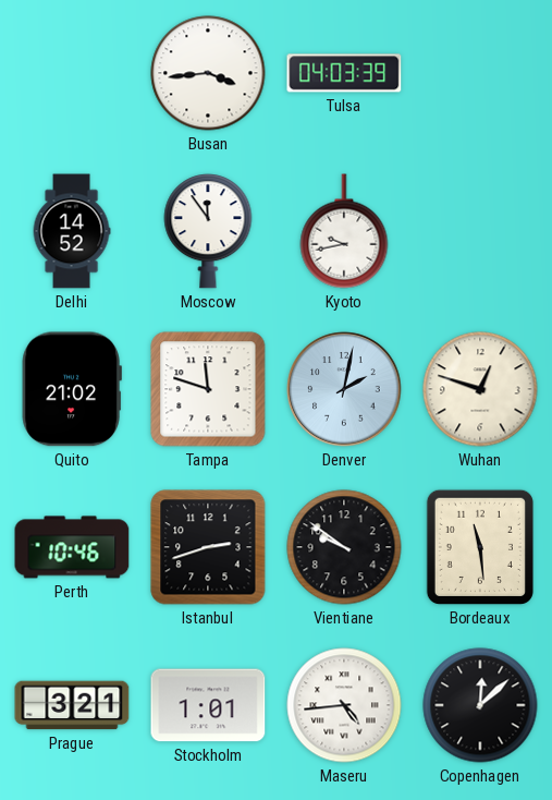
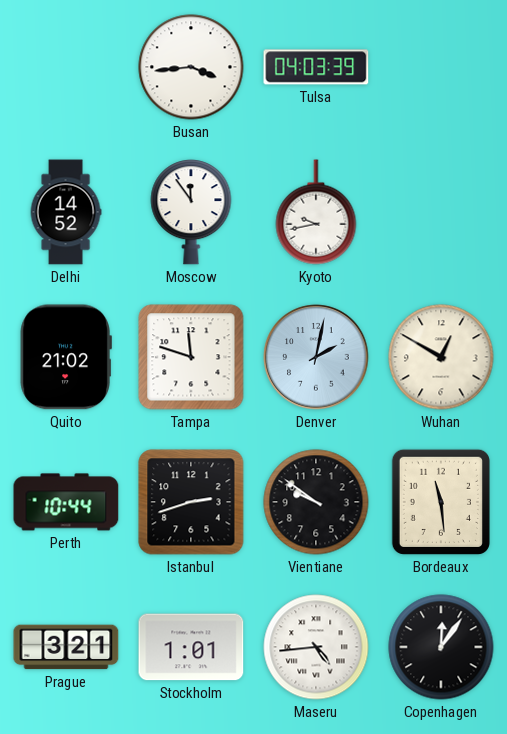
Wuhan: 12:48 -> 12:50 (441, 357)
Perth: 10:46 -> 10:44 (66, 502)
Copenhagen: 12:08 -> 12:06 (441, 647)
